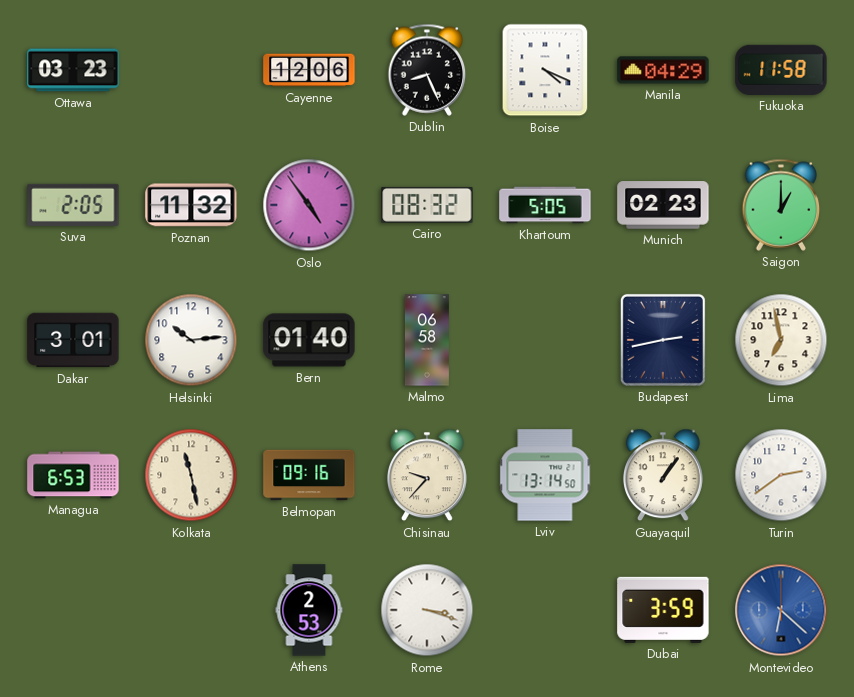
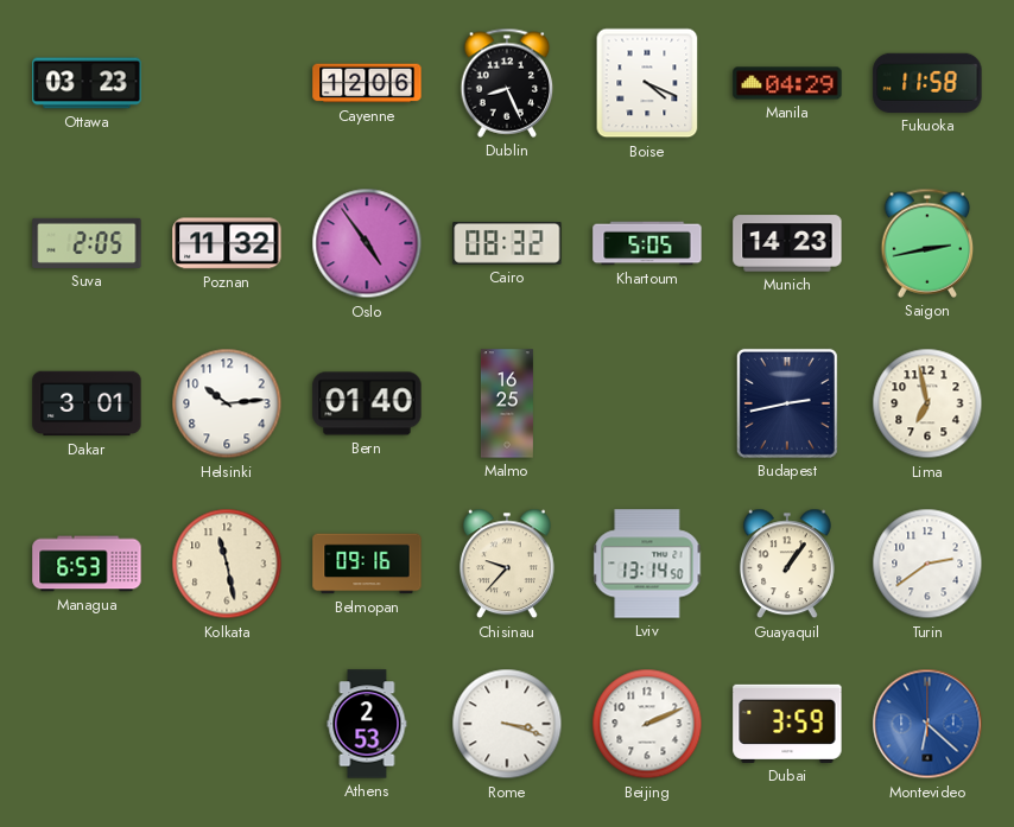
Munich: 02:23 -> 14:23 (787, 243)
Saigon: 1:00 -> 2:43 (927, 243)
Malmo: 06:58 -> 16:25 (507, 403)
Beijing: none -> 2:11 (647, 724)
